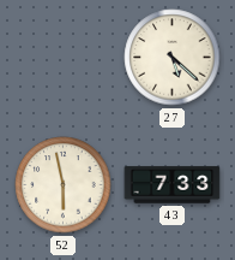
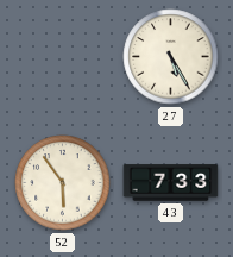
27: 5:22 -> 5:25 (171, 57)
52: 5:58 -> 5:54 (63, 183)
